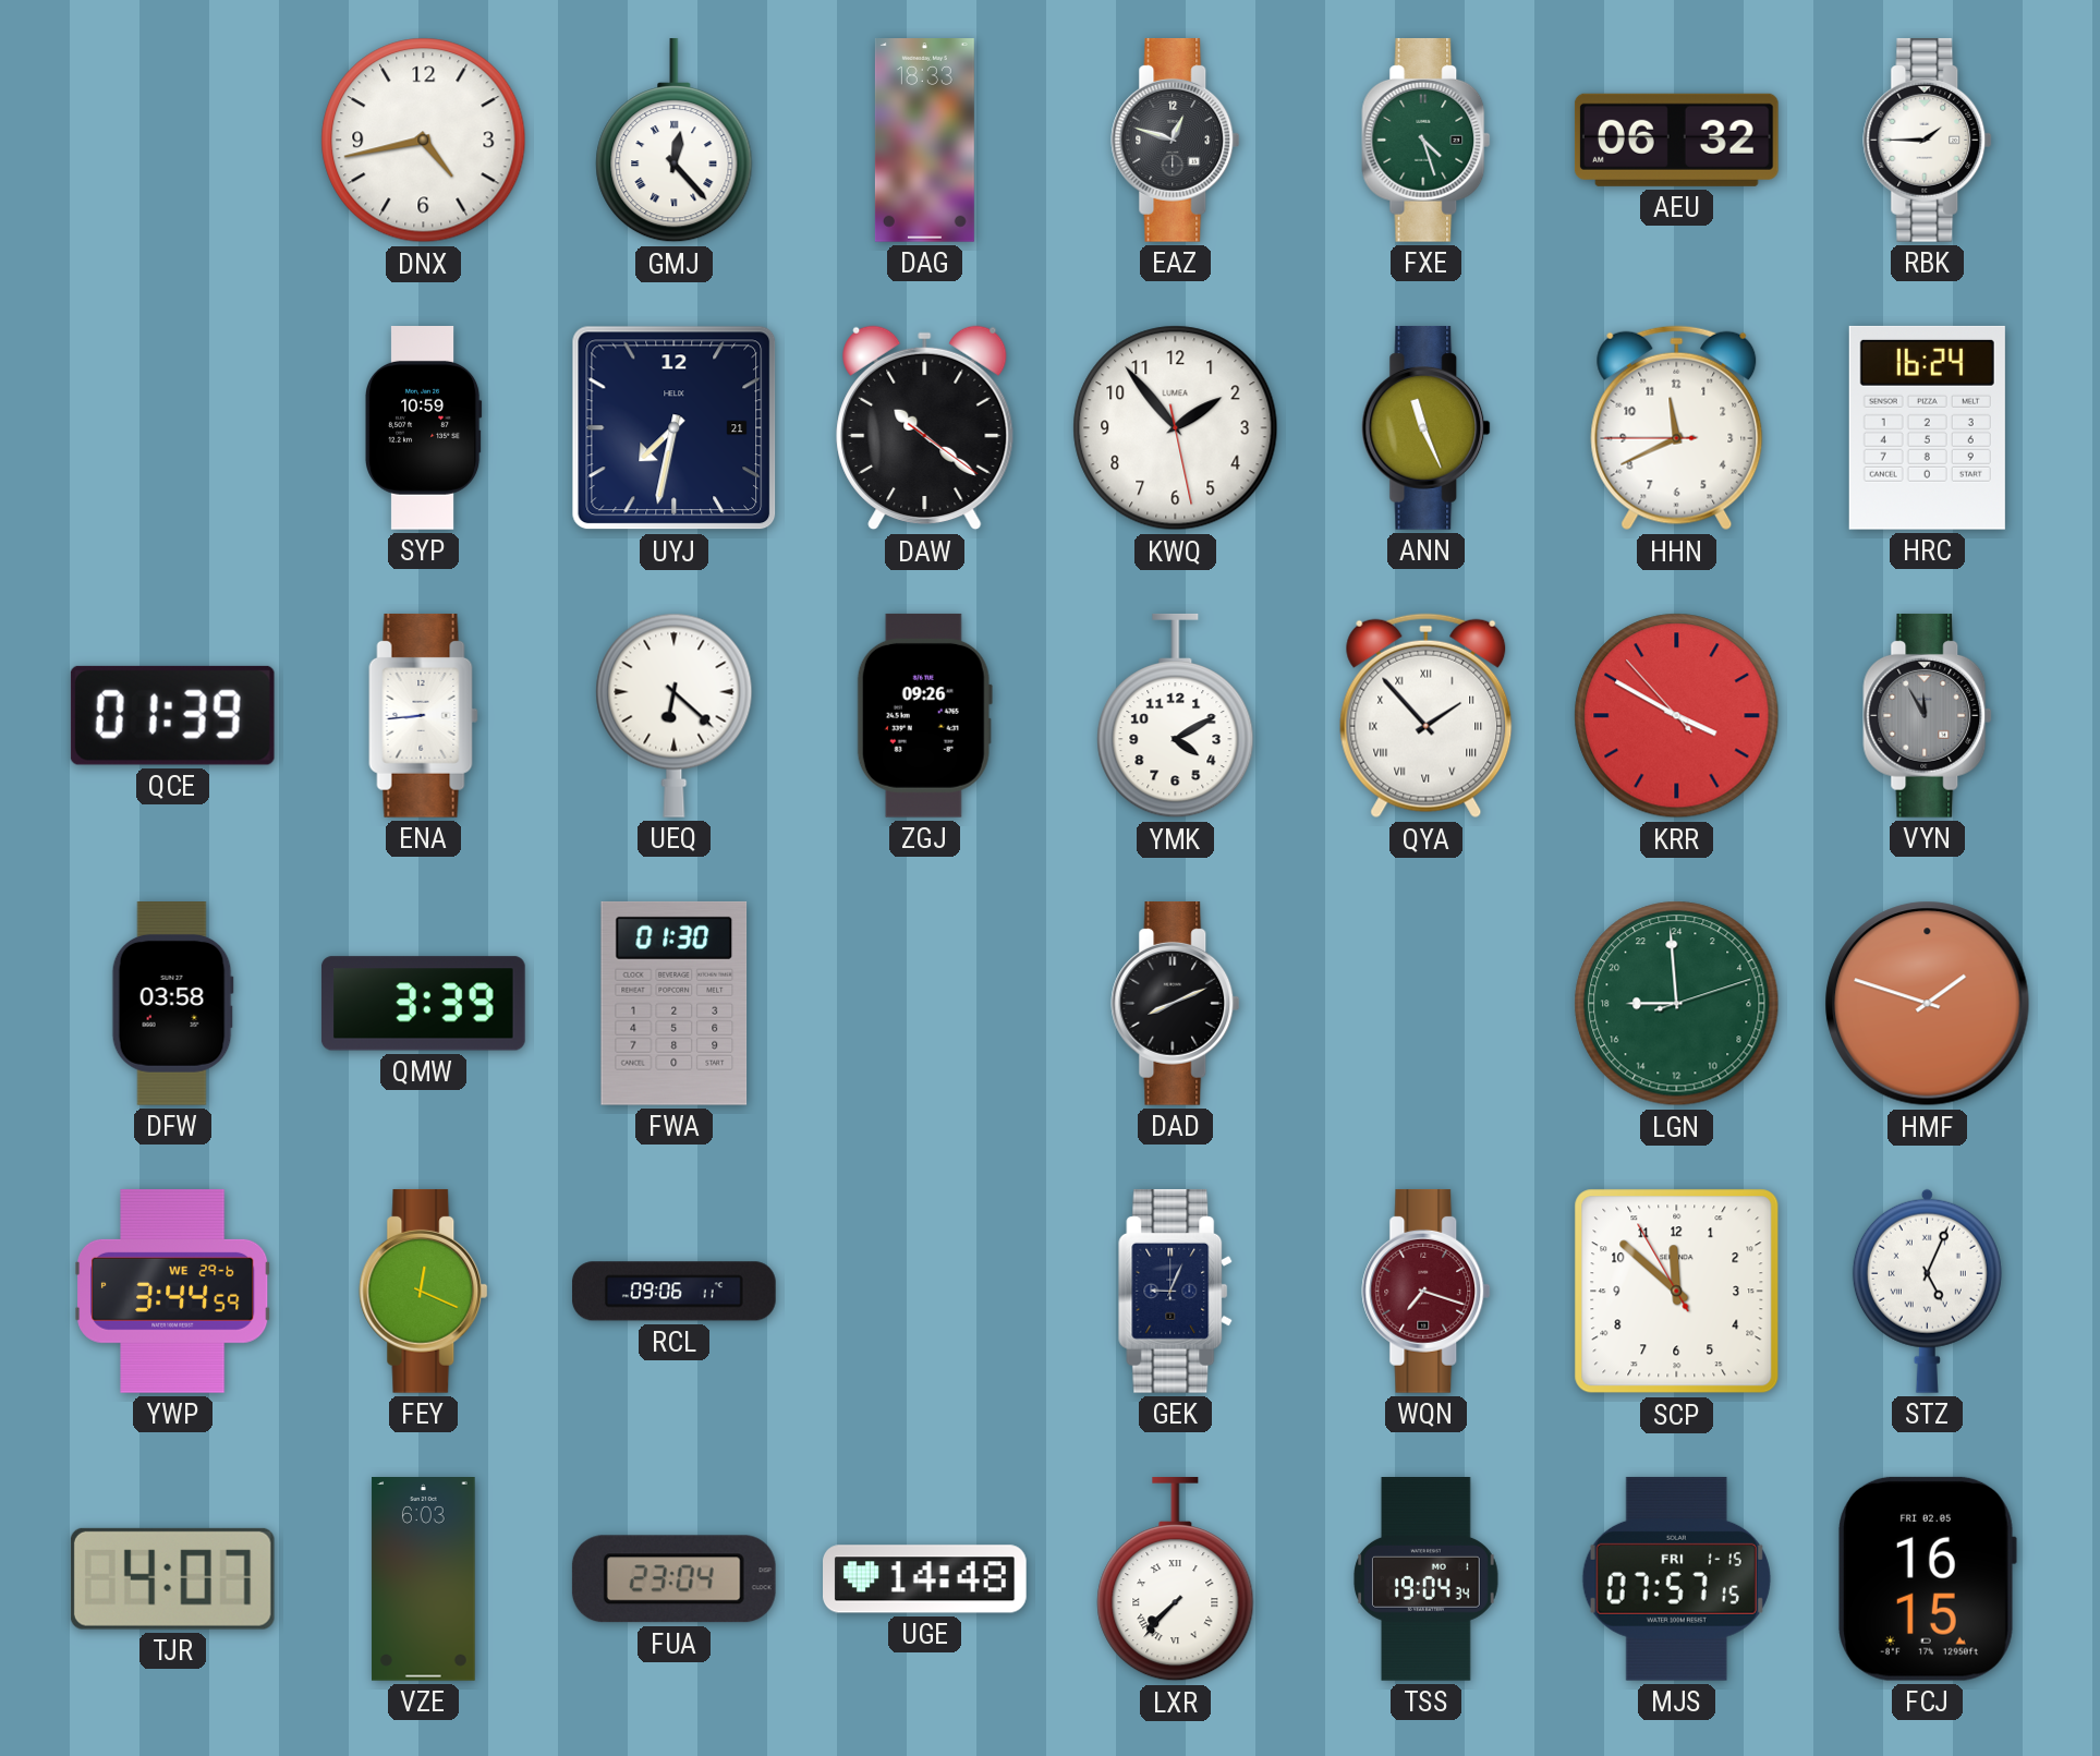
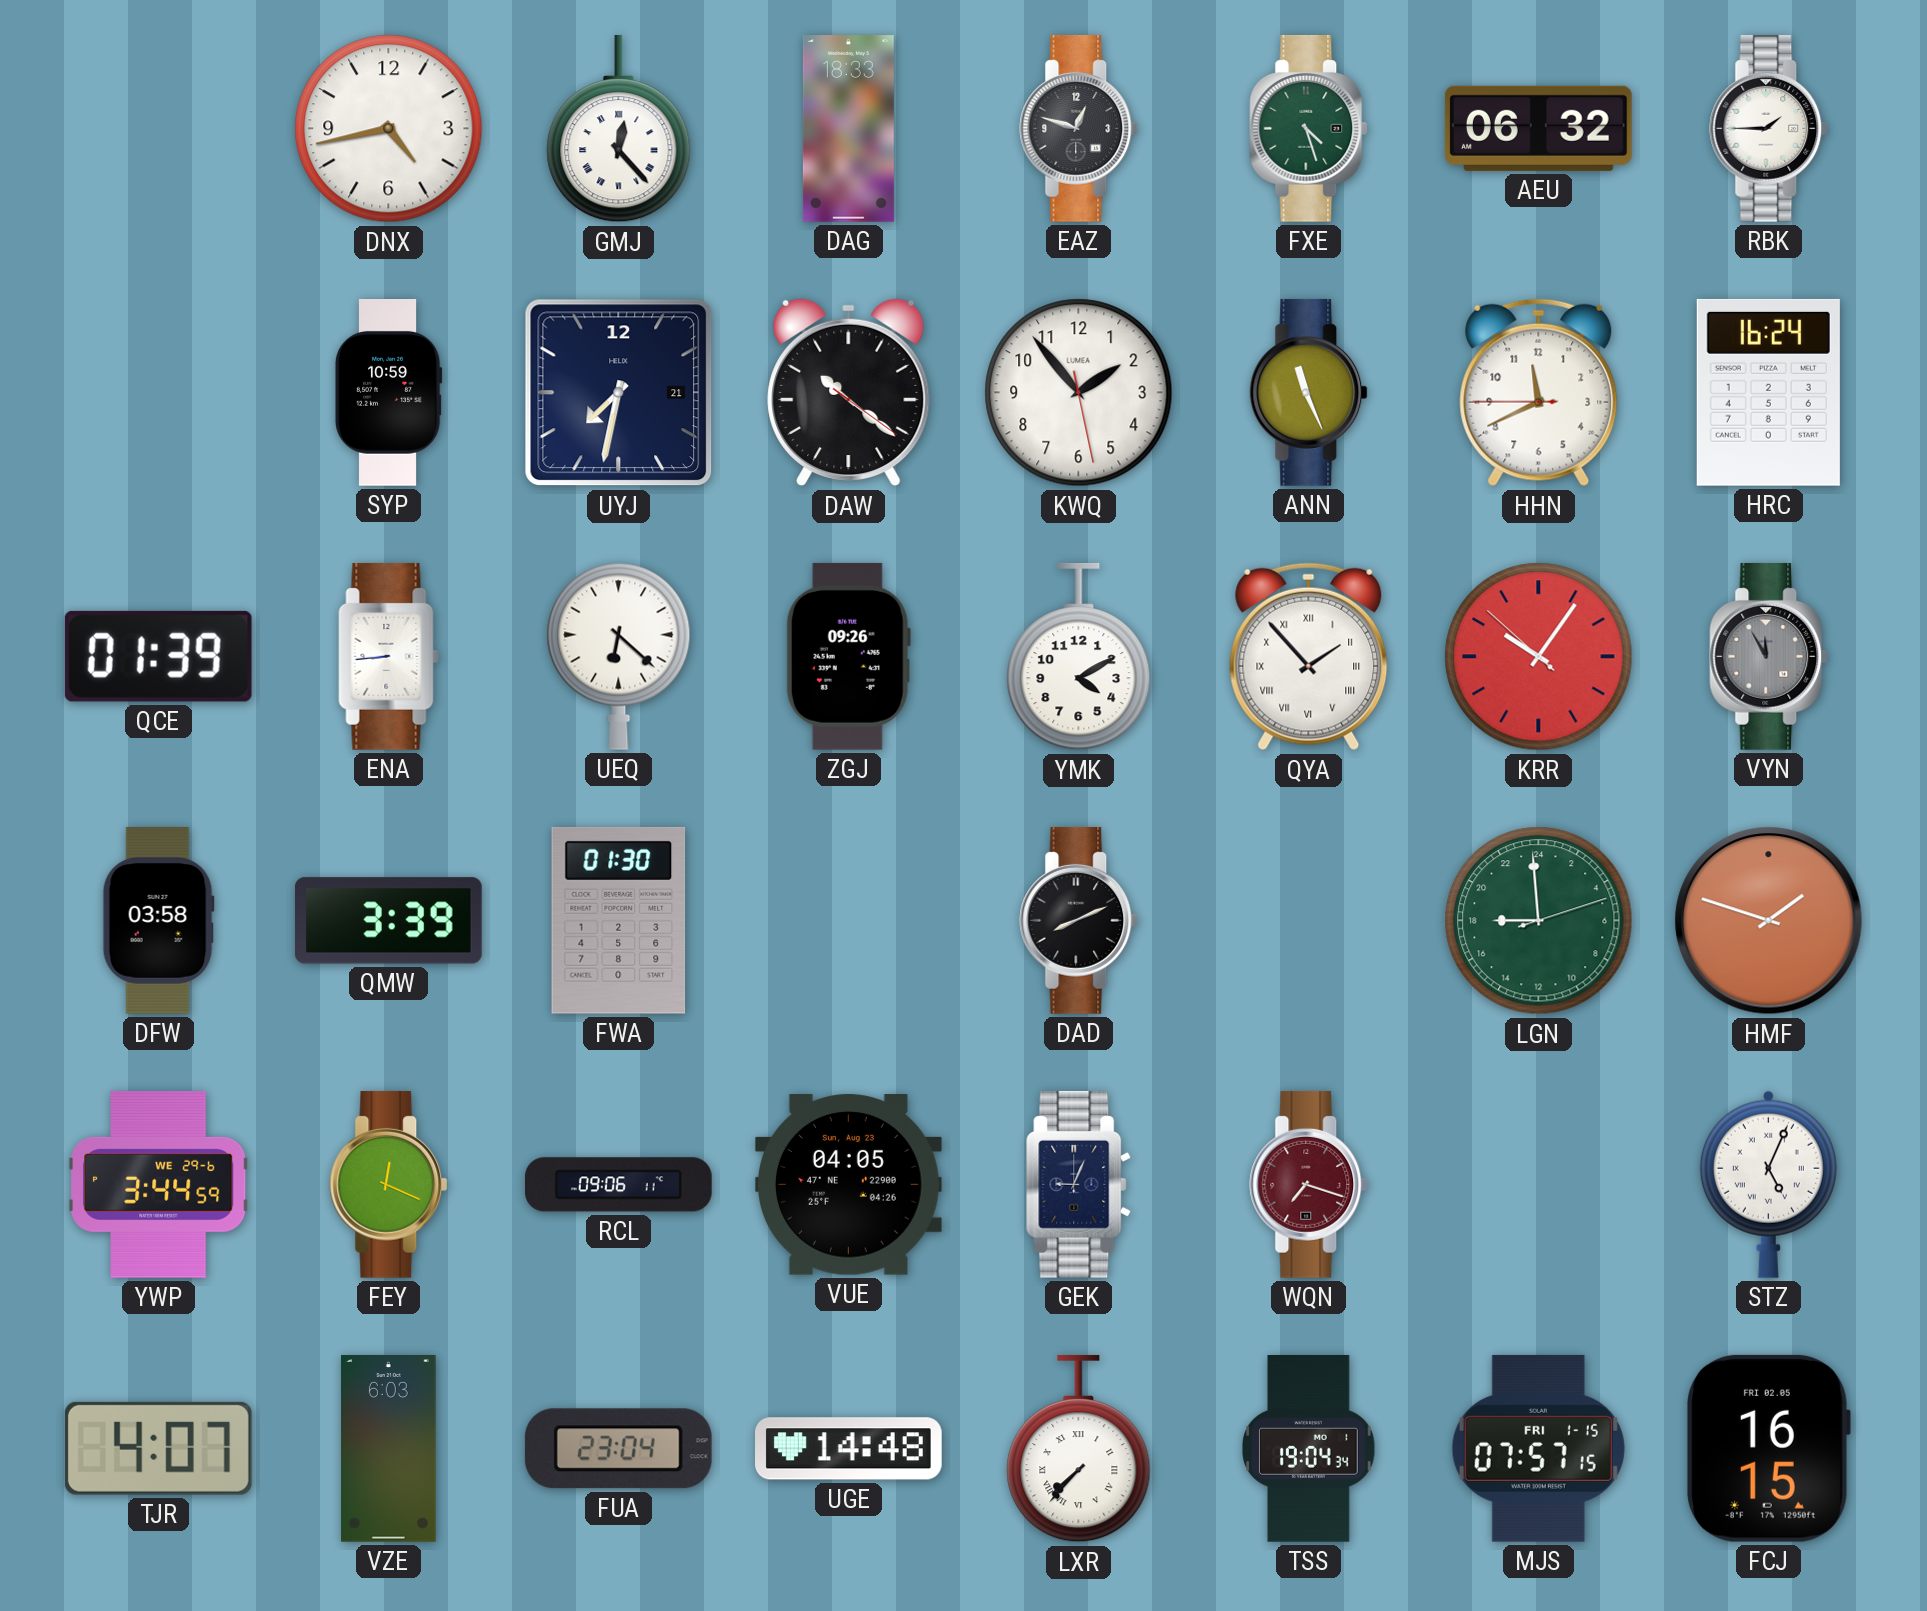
KRR: 3:49 -> 10:05 (1539, 657)
VUE: none -> 04:05 (848, 1185)
SCP: 11:51 -> none (1677, 1292)
